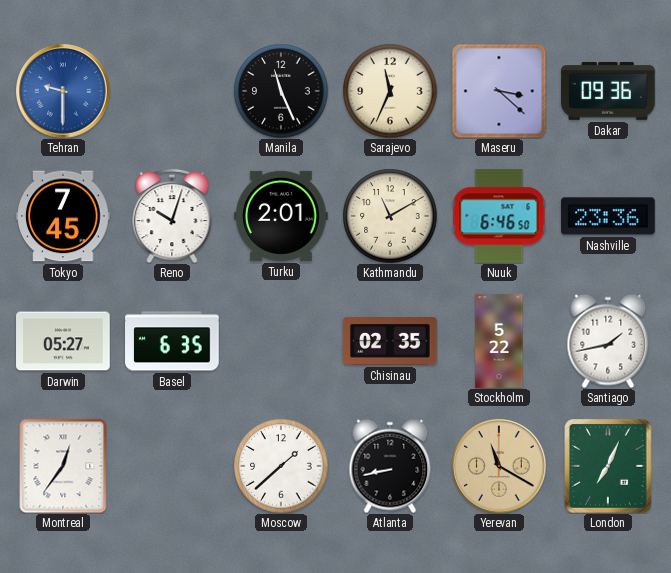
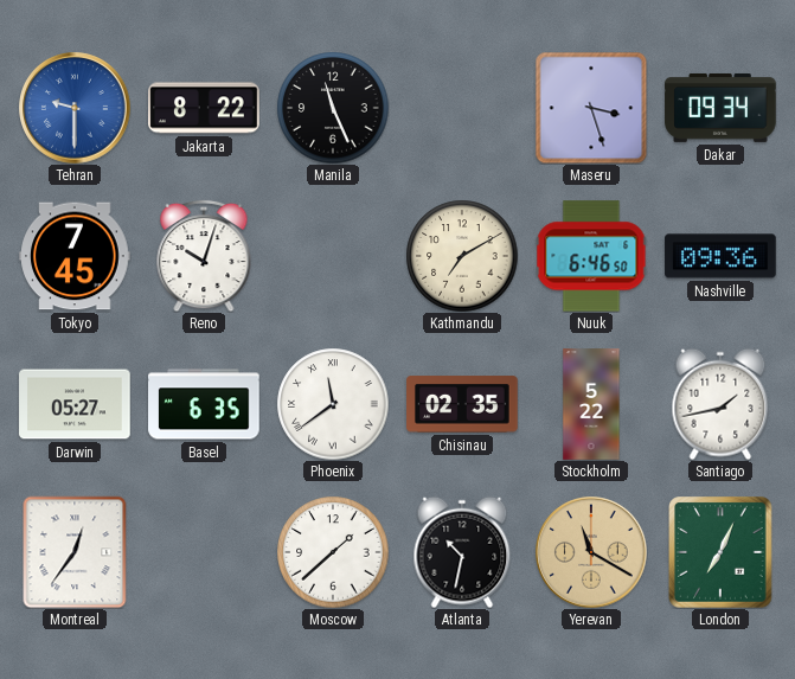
Jakarta: none -> 8:22 (204, 108)
Sarajevo: 11:34 -> none (390, 91)
Maseru: 3:22 -> 3:27 (591, 108)
Dakar: 09:36 -> 09:34 (720, 108)
Turku: 2:01 -> none (281, 216)
Kathmandu: 11:10 -> 7:10 (462, 256)
Nashville: 23:36 -> 09:36 (720, 256)
Phoenix: none -> 11:39 (333, 404)
Atlanta: 8:43 -> 10:32 (462, 552)
